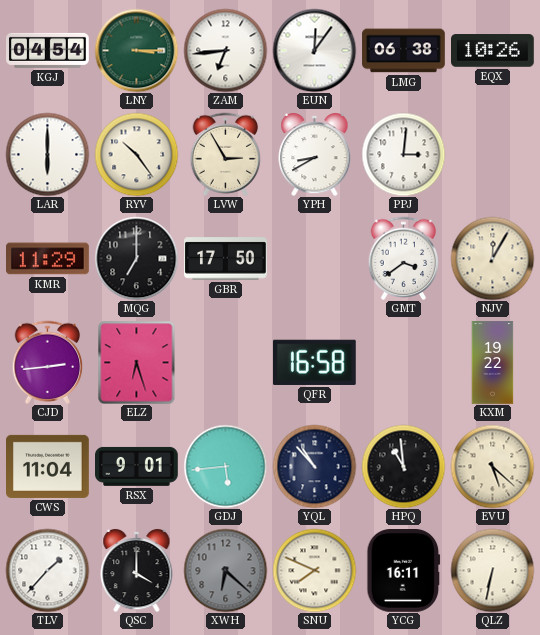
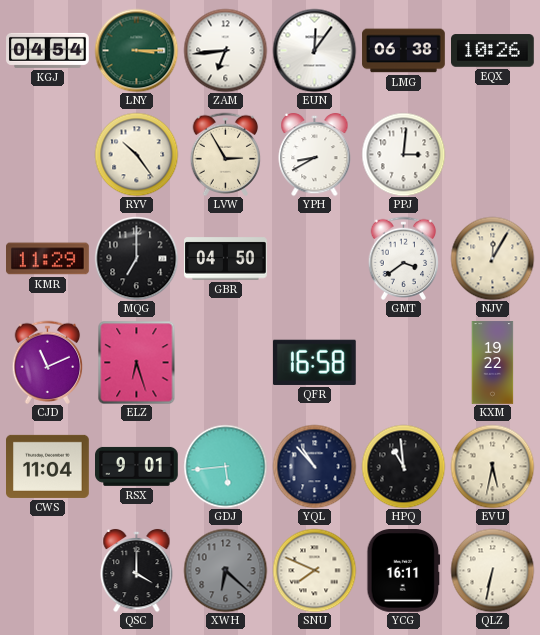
LAR: 6:00 -> none (47, 154)
GBR: 17:50 -> 04:50 (226, 259)
CJD: 2:44 -> 11:11 (48, 362)
EVU: 5:22 -> 5:32 (492, 466)
TLV: 1:37 -> none (47, 570)
